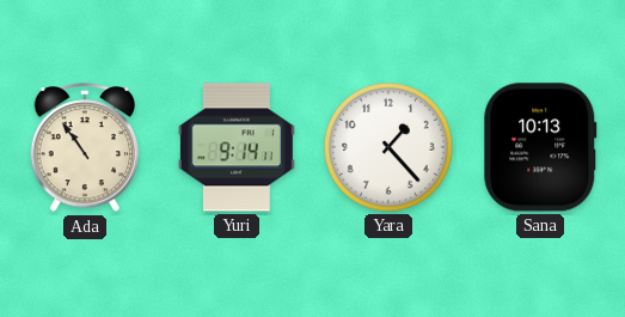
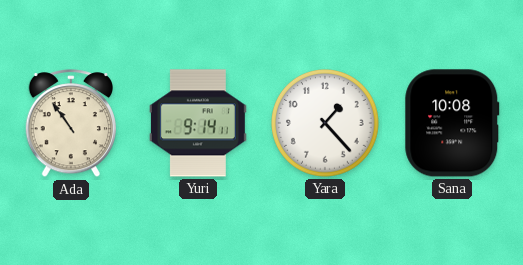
Sana: 10:13 -> 10:08 (452, 123)
